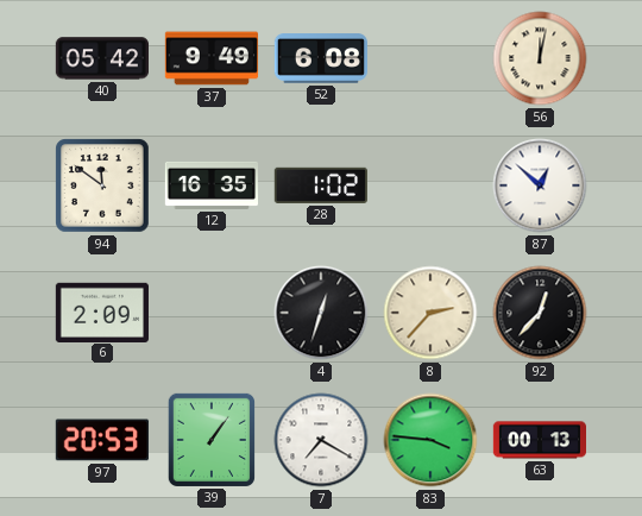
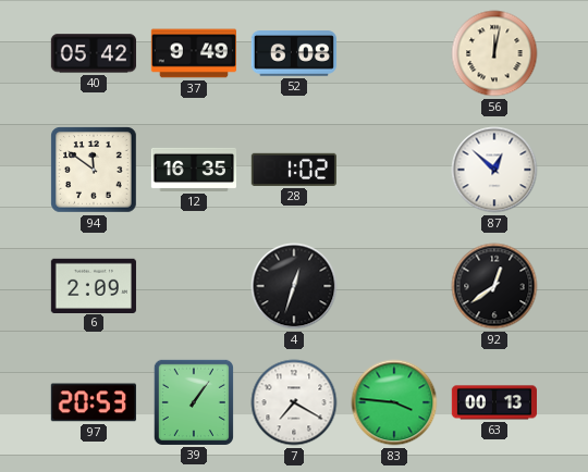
8: 2:37 -> none (430, 313)
92: 12:37 -> 12:39 (494, 286)
